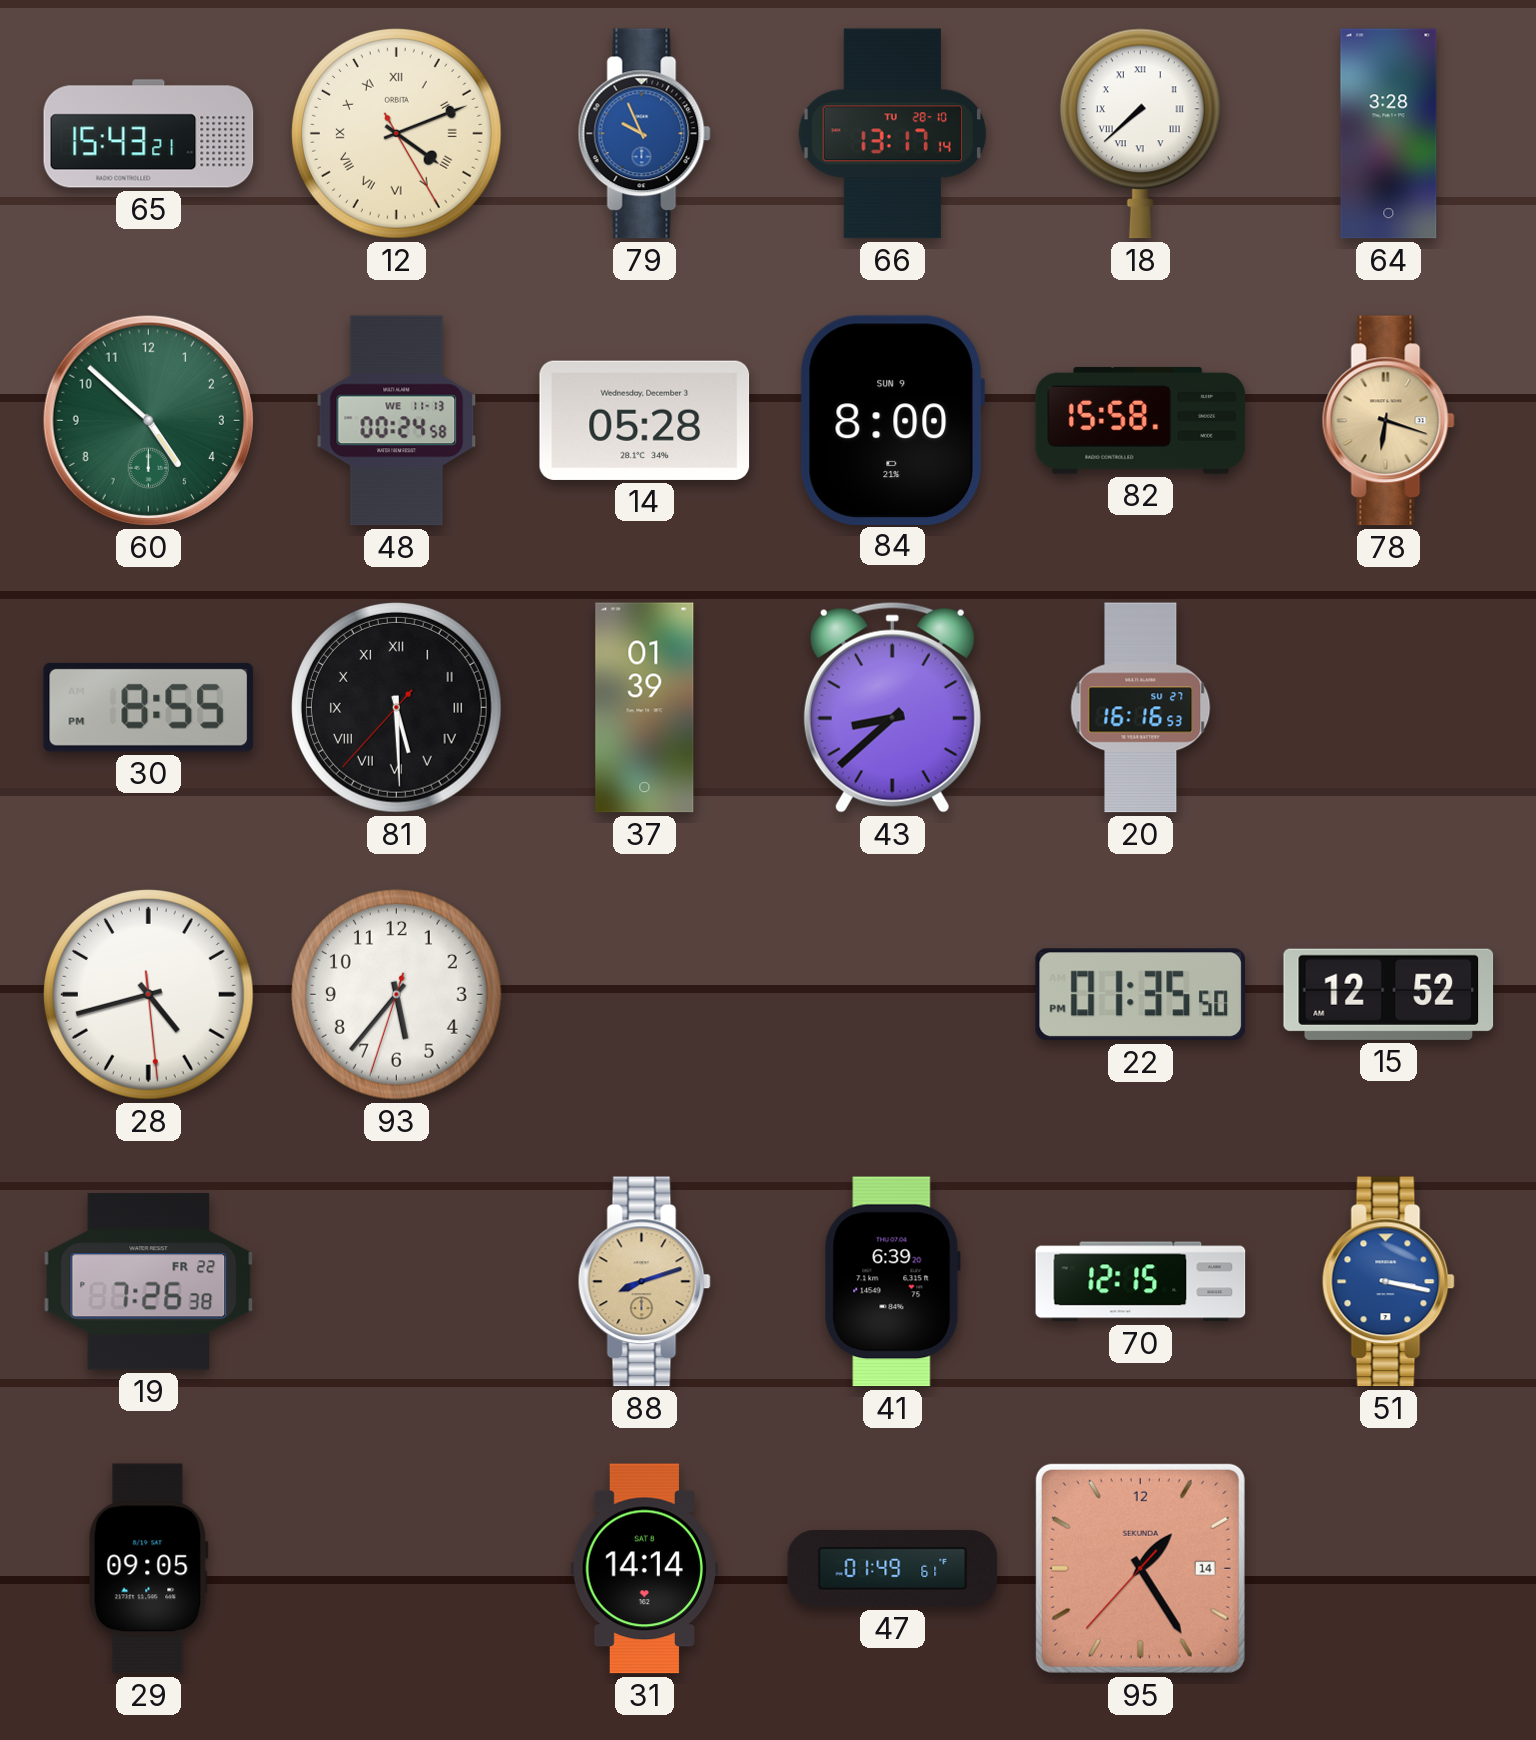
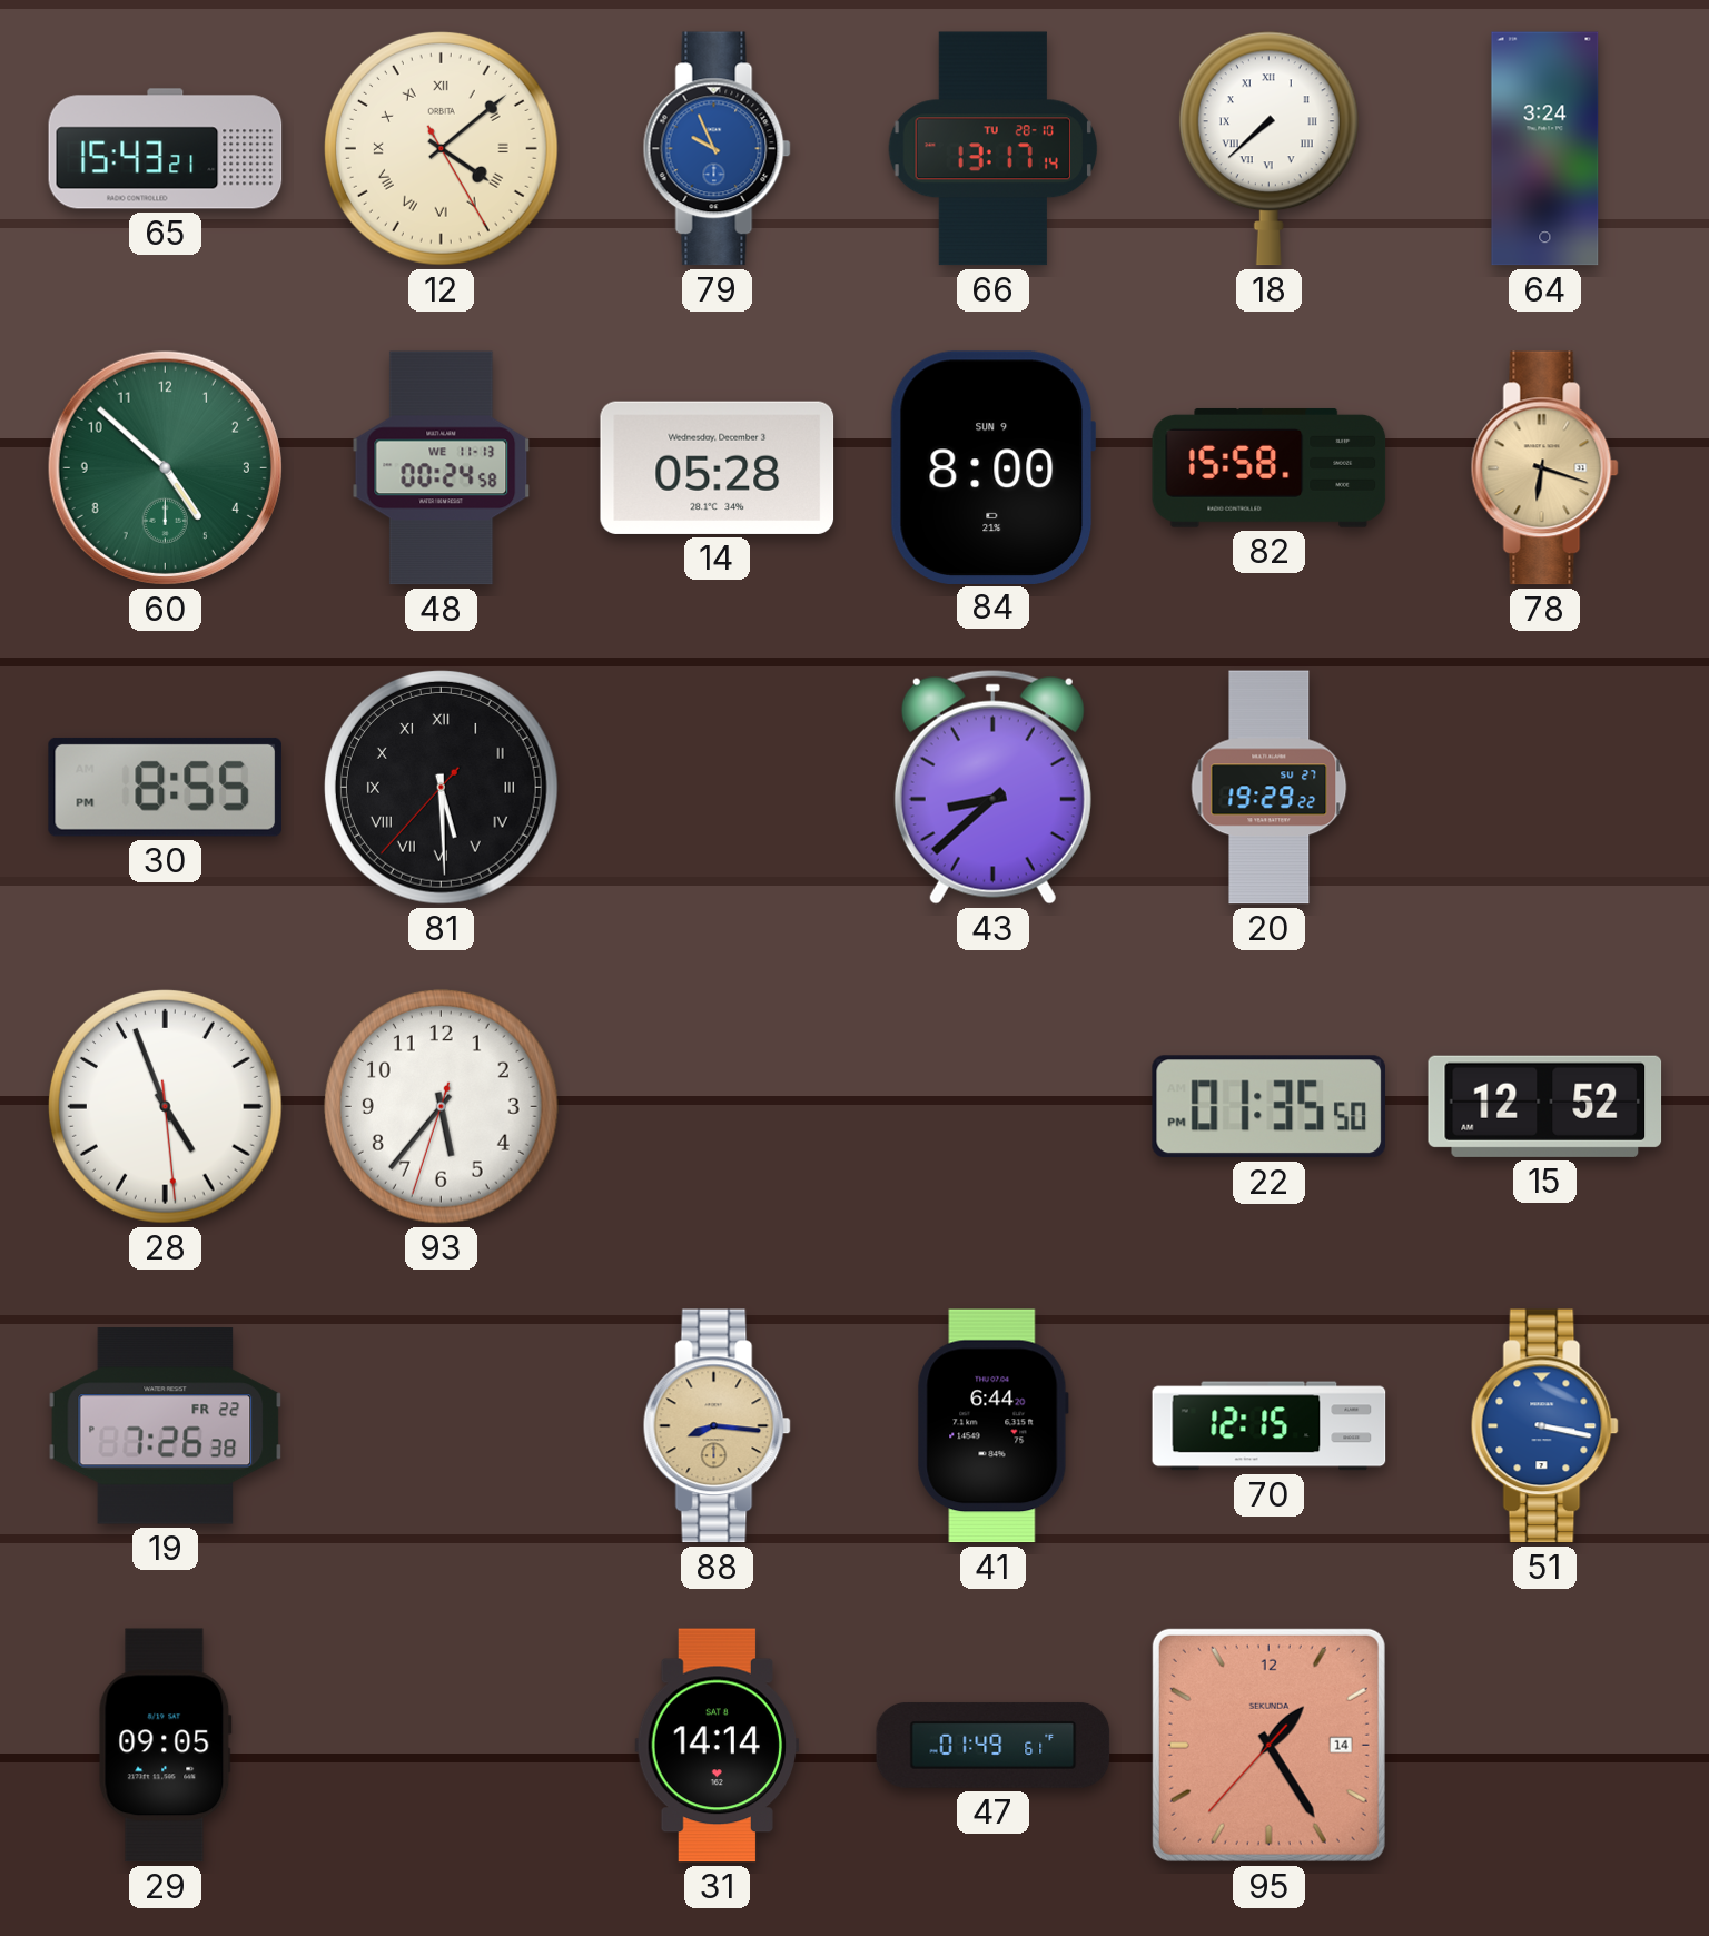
12: 4:11 -> 4:08 (441, 148)
64: 3:28 -> 3:24 (1545, 149)
37: 01:39 -> none (645, 708)
20: 16:16 -> 19:29 (1270, 788)
28: 4:42 -> 4:56 (165, 1106)
88: 8:12 -> 8:16 (717, 1426)
41: 6:39 -> 6:44 (992, 1426)
